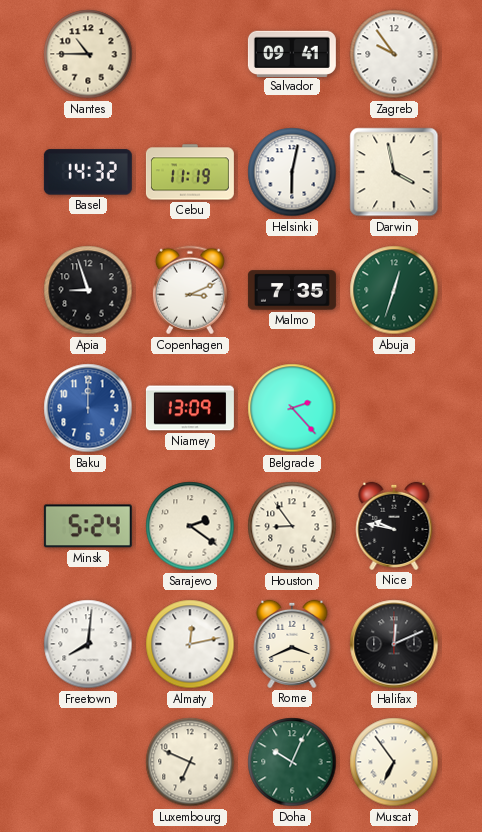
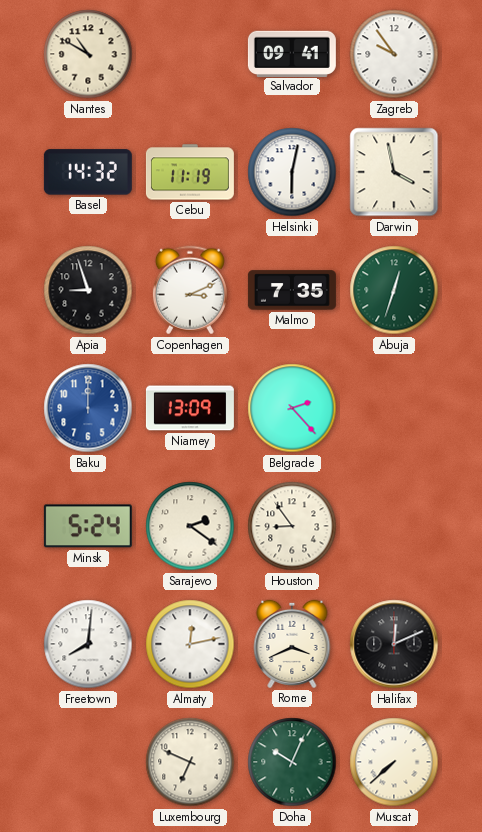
Nantes: 10:45 -> 10:50 (88, 54)
Nice: 9:47 -> none (394, 526)
Muscat: 6:54 -> 7:38 (394, 762)
